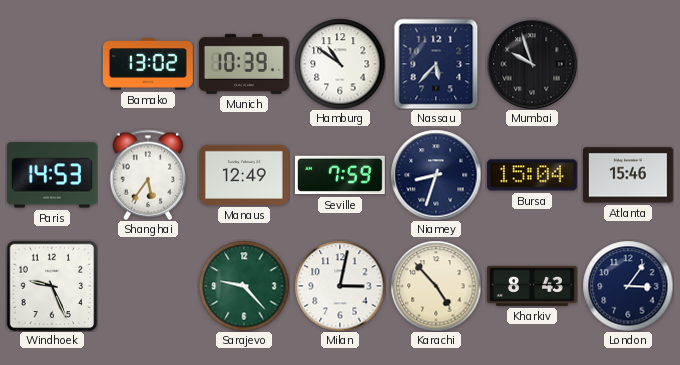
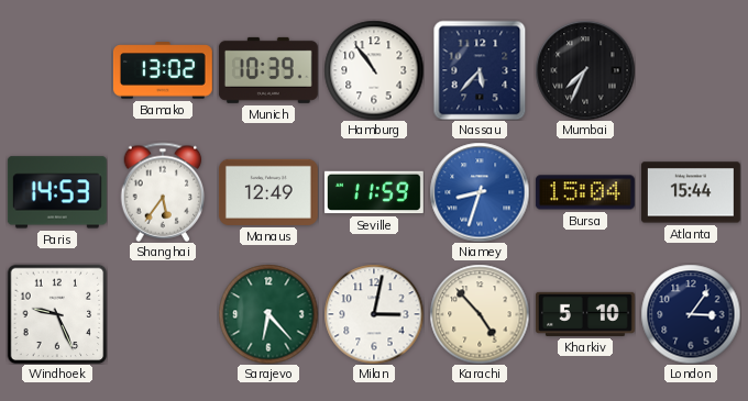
Hamburg: 10:51 -> 10:54 (374, 70)
Mumbai: 9:57 -> 7:34 (585, 70)
Seville: 7:59 -> 11:59 (374, 192)
Niamey dial: navy -> blue (480, 192)
Atlanta: 15:46 -> 15:44 (691, 192)
Sarajevo: 9:23 -> 6:23 (268, 314)
Kharkiv: 8:43 -> 5:10 (585, 314)
